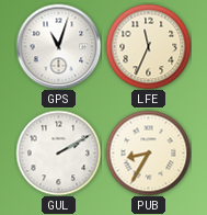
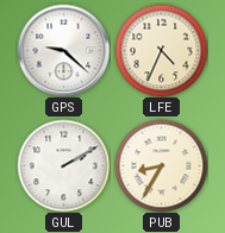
GPS: 11:03 -> 9:22 (63, 50)
LFE: 11:34 -> 4:34 (161, 50)
